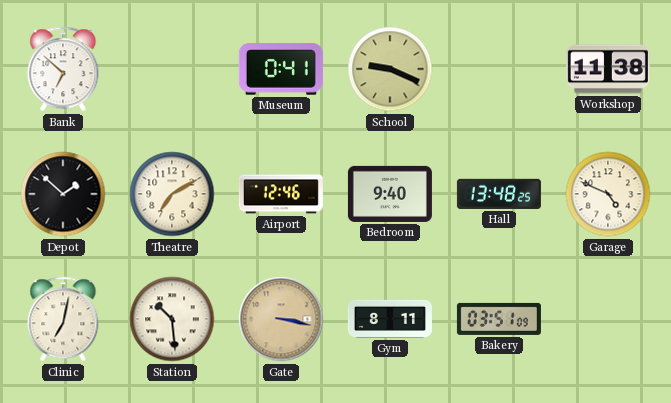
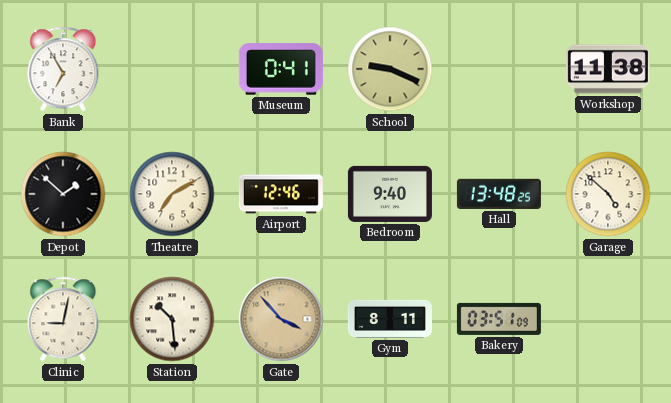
Bank: 6:52 -> 6:55 (63, 69)
Garage: 4:49 -> 4:52 (608, 194)
Clinic: 7:02 -> 9:02 (63, 319)
Gate: 3:17 -> 3:53 (281, 319)
